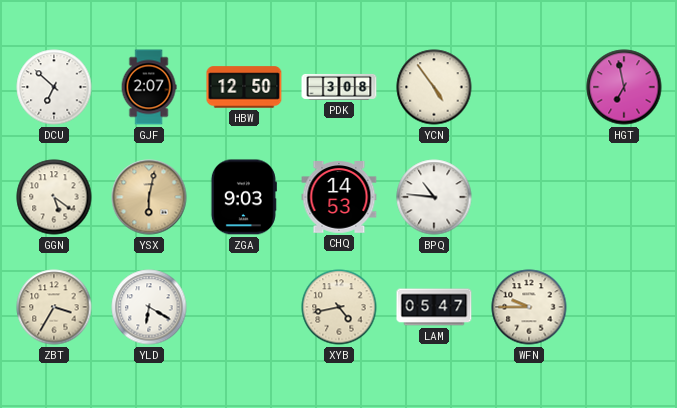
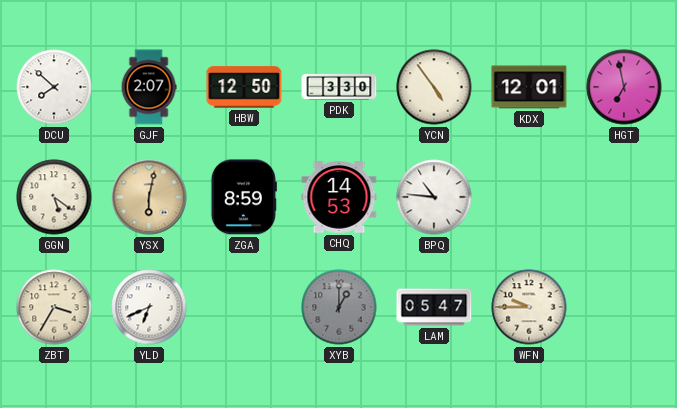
DCU: 6:52 -> 7:52 (54, 87)
PDK: 3:08 -> 3:30 (339, 87)
KDX: none -> 12:01 (529, 87)
ZGA: 9:03 -> 8:59 (244, 197)
YLD: 6:20 -> 6:41 (149, 307)
XYB: 4:43 -> 1:00 (339, 307)
XYB dial: cream -> grey (339, 307)
